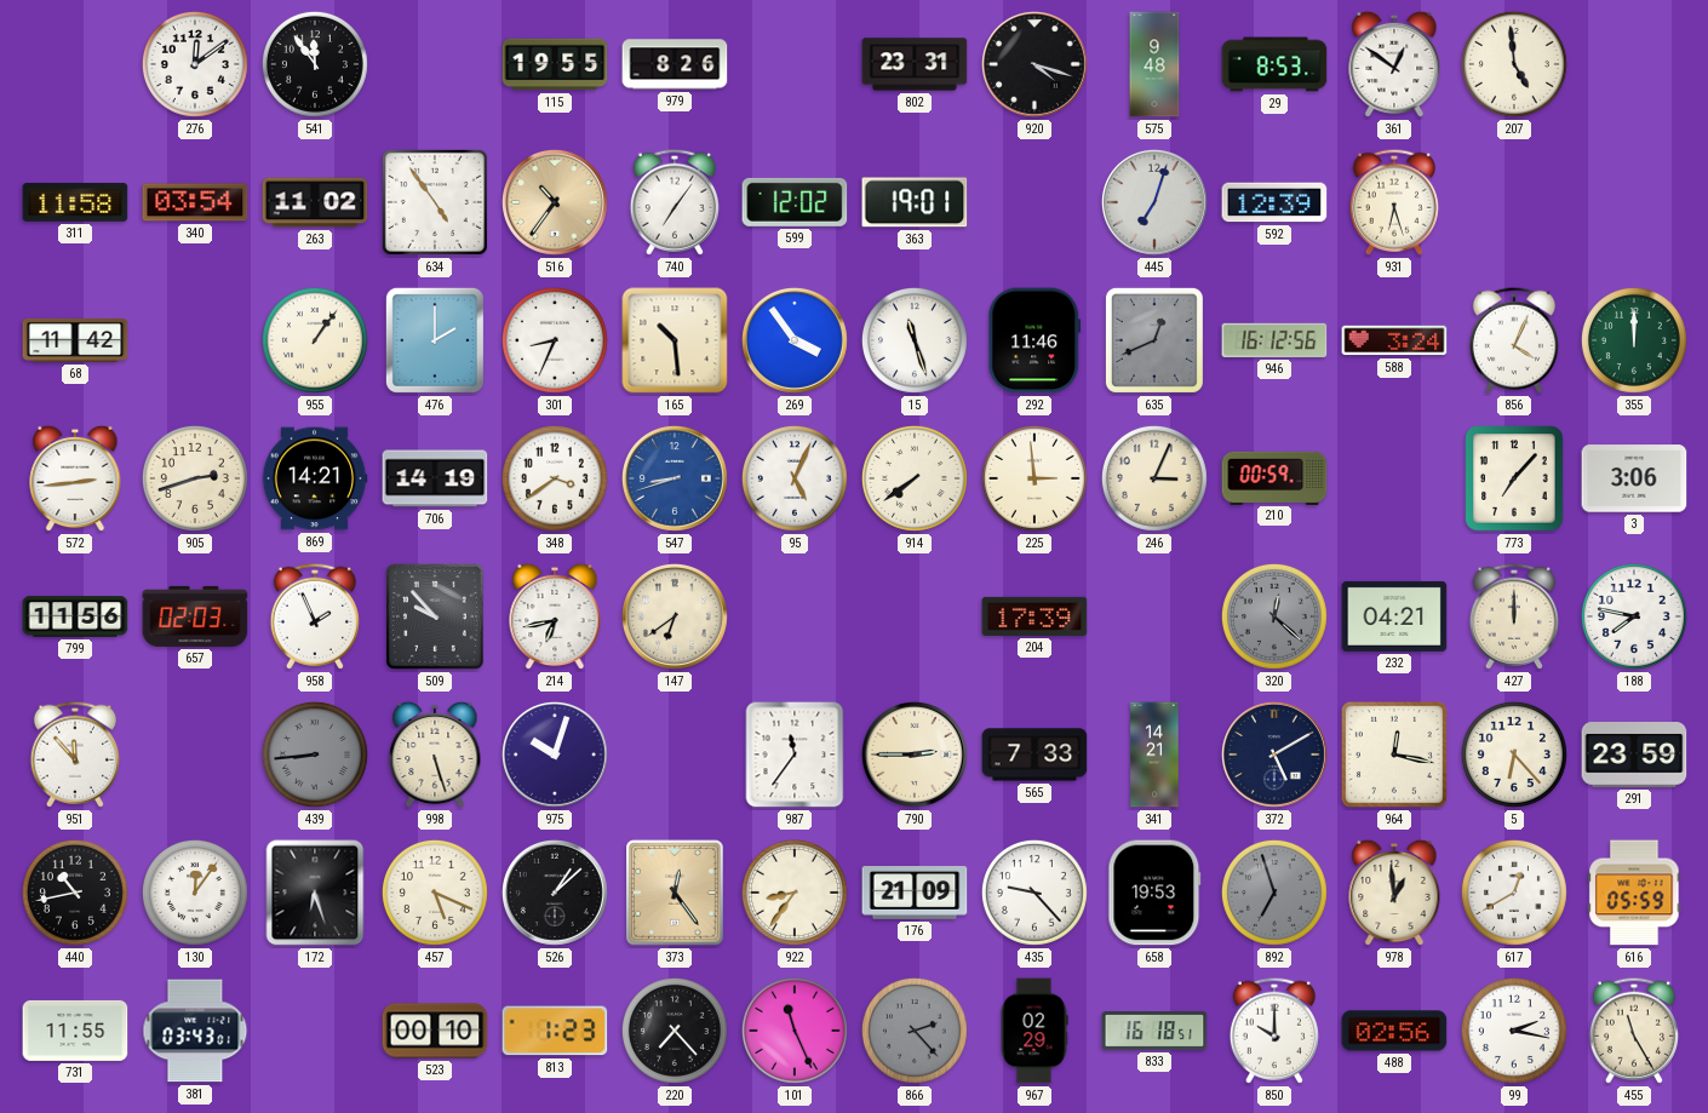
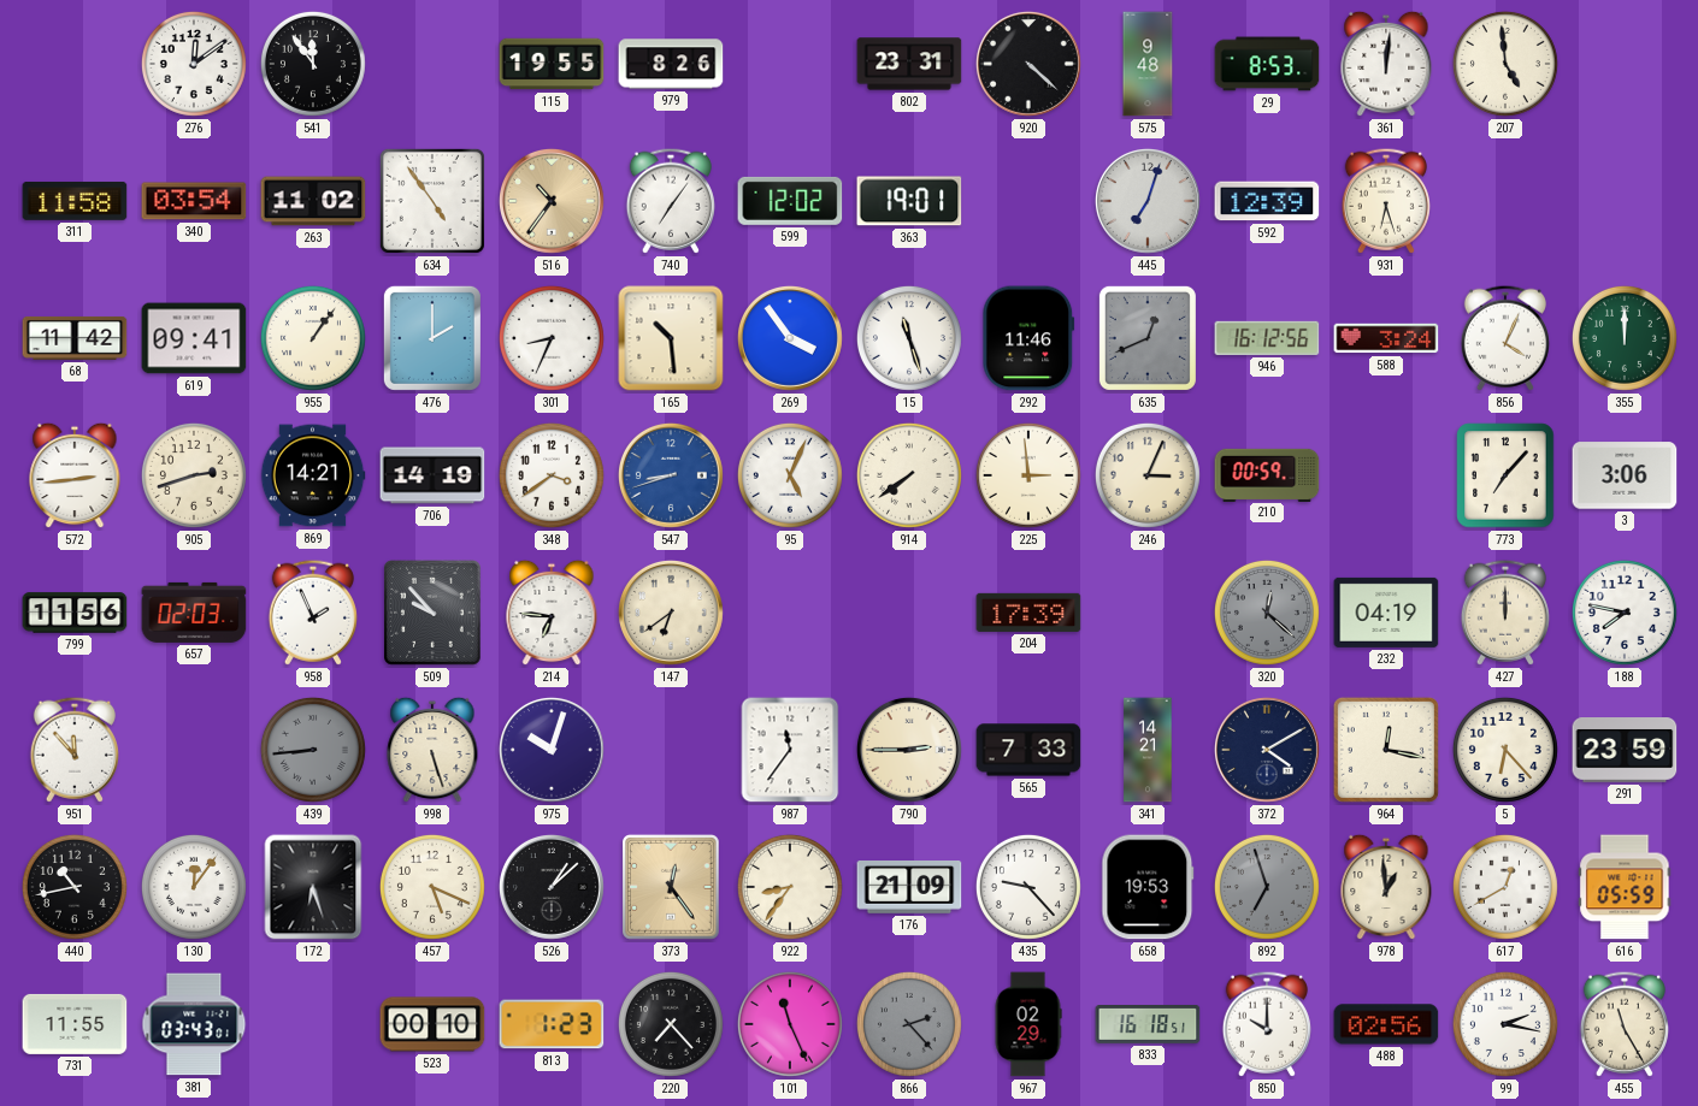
920: 4:18 -> 4:22 (1028, 64)
361: 12:51 -> 12:01 (1386, 64)
619: none -> 09:41 (194, 338)
214: 6:43 -> 6:46 (552, 613)
232: 04:21 -> 04:19 (1386, 613)
372: 5:10 -> 4:10 (1267, 750)
